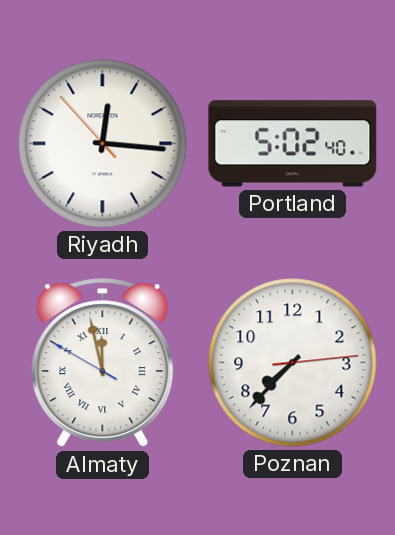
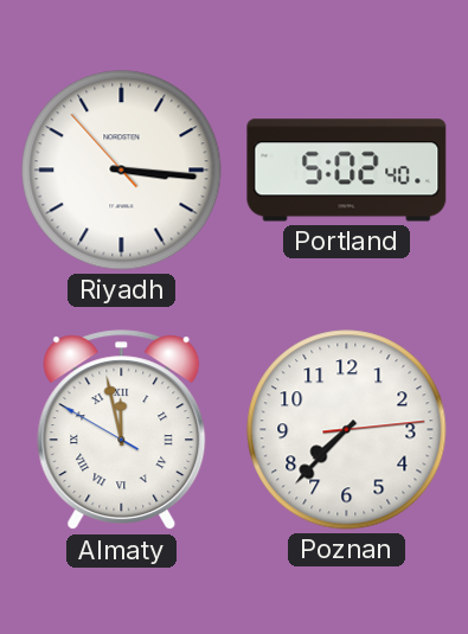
Riyadh: 12:15 -> 3:15 (122, 171)
